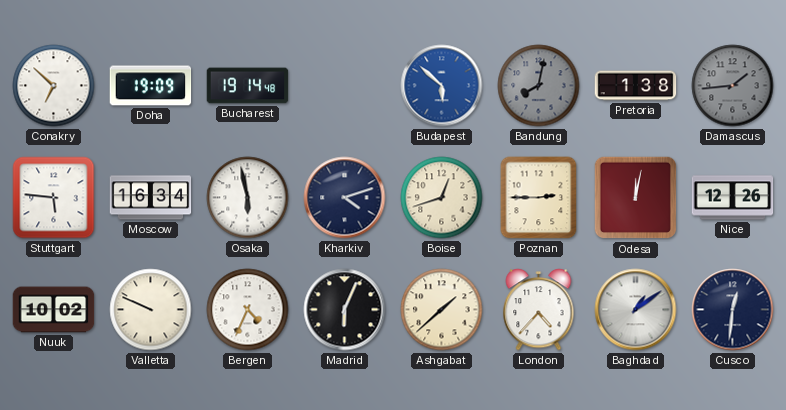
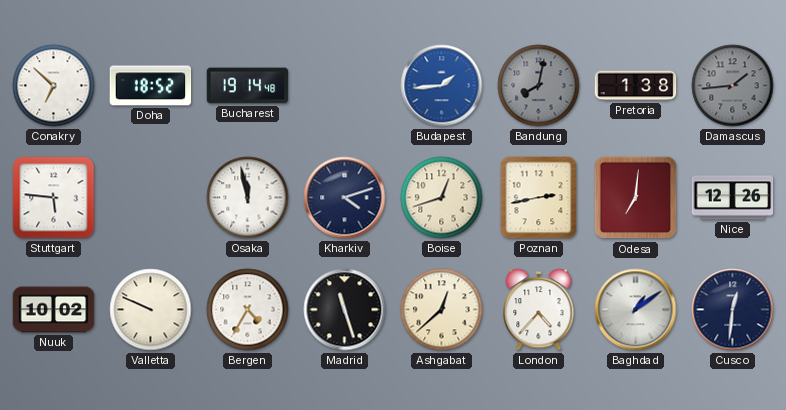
Doha: 19:09 -> 18:52 (151, 86)
Budapest: 5:52 -> 1:44 (442, 86)
Moscow: 16:34 -> none (151, 198)
Osaka: 5:58 -> 11:58 (248, 198)
Poznan: 2:45 -> 2:43 (539, 198)
Odesa: 12:02 -> 7:01 (636, 198)
Bergen: 4:34 -> 4:35 (248, 310)
Madrid: 6:04 -> 11:27 (345, 310)
Ashgabat: 1:38 -> 12:38 (442, 310)
